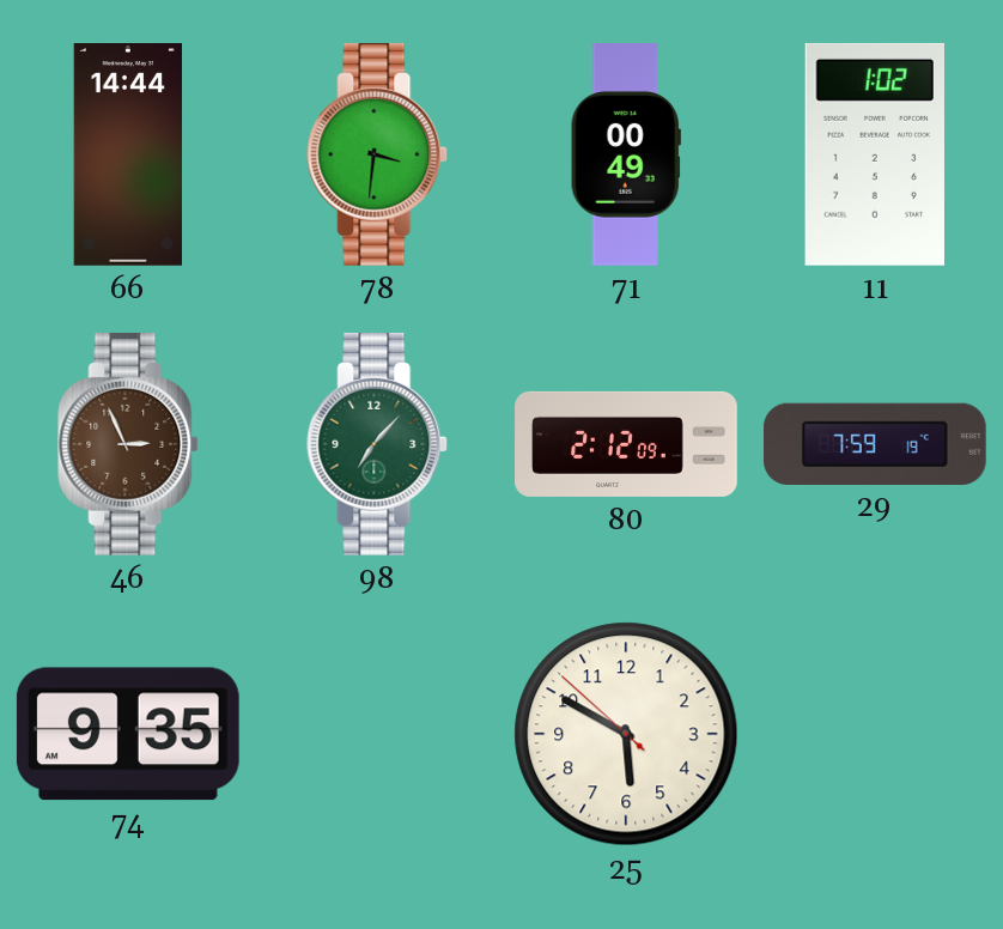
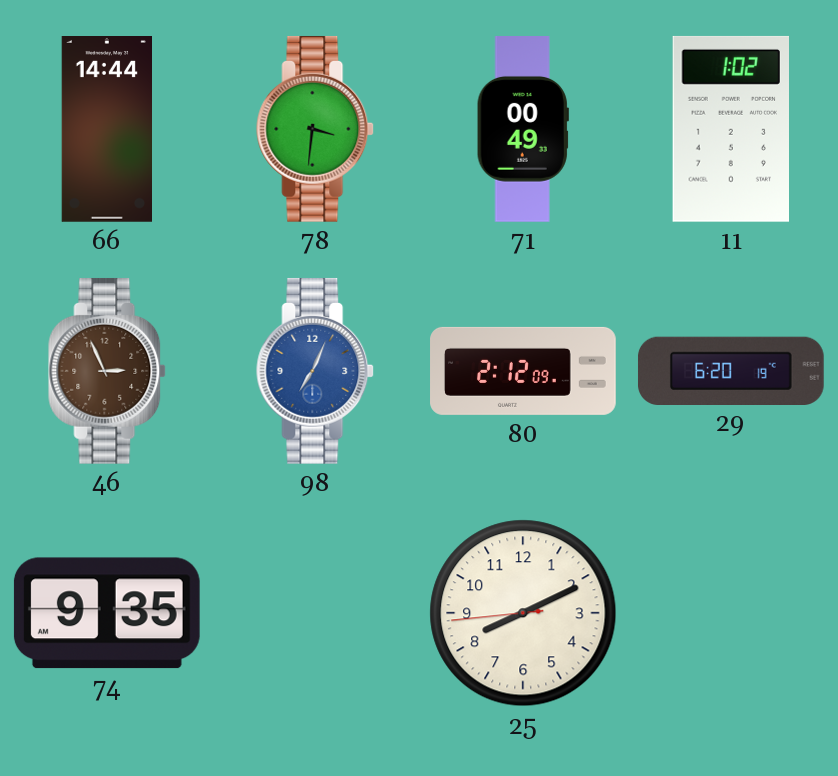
98: 7:07 -> 7:04 (316, 371)
98 dial: green -> blue (316, 371)
29: 7:59 -> 6:20 (731, 370)
25: 5:49 -> 8:10 (523, 613)
